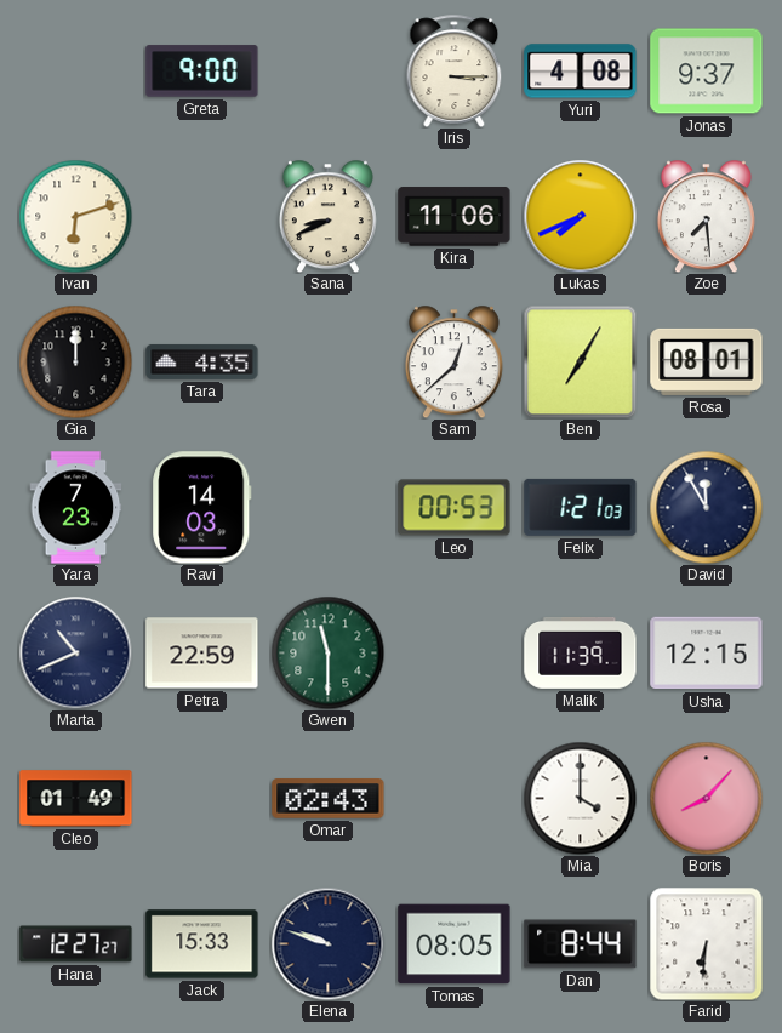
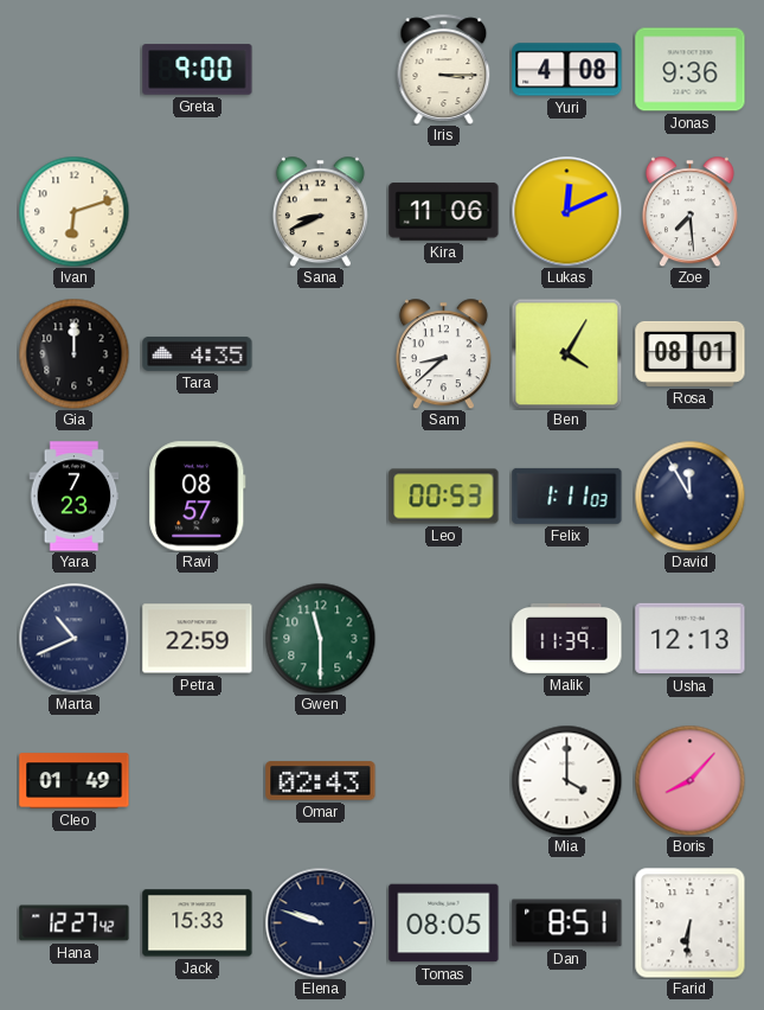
Jonas: 9:37 -> 9:36 (691, 70)
Lukas: 7:41 -> 12:11 (566, 211)
Sam: 12:38 -> 8:38 (443, 353)
Ben: 7:05 -> 4:05 (566, 353)
Ravi: 14:03 -> 08:57 (198, 497)
Felix: 1:21 -> 1:11 (567, 496)
Usha: 12:15 -> 12:13 (691, 639)
Hana: 12:27:27 -> 12:27:42 (75, 923)
Dan: 8:44 -> 8:51 (567, 923)
